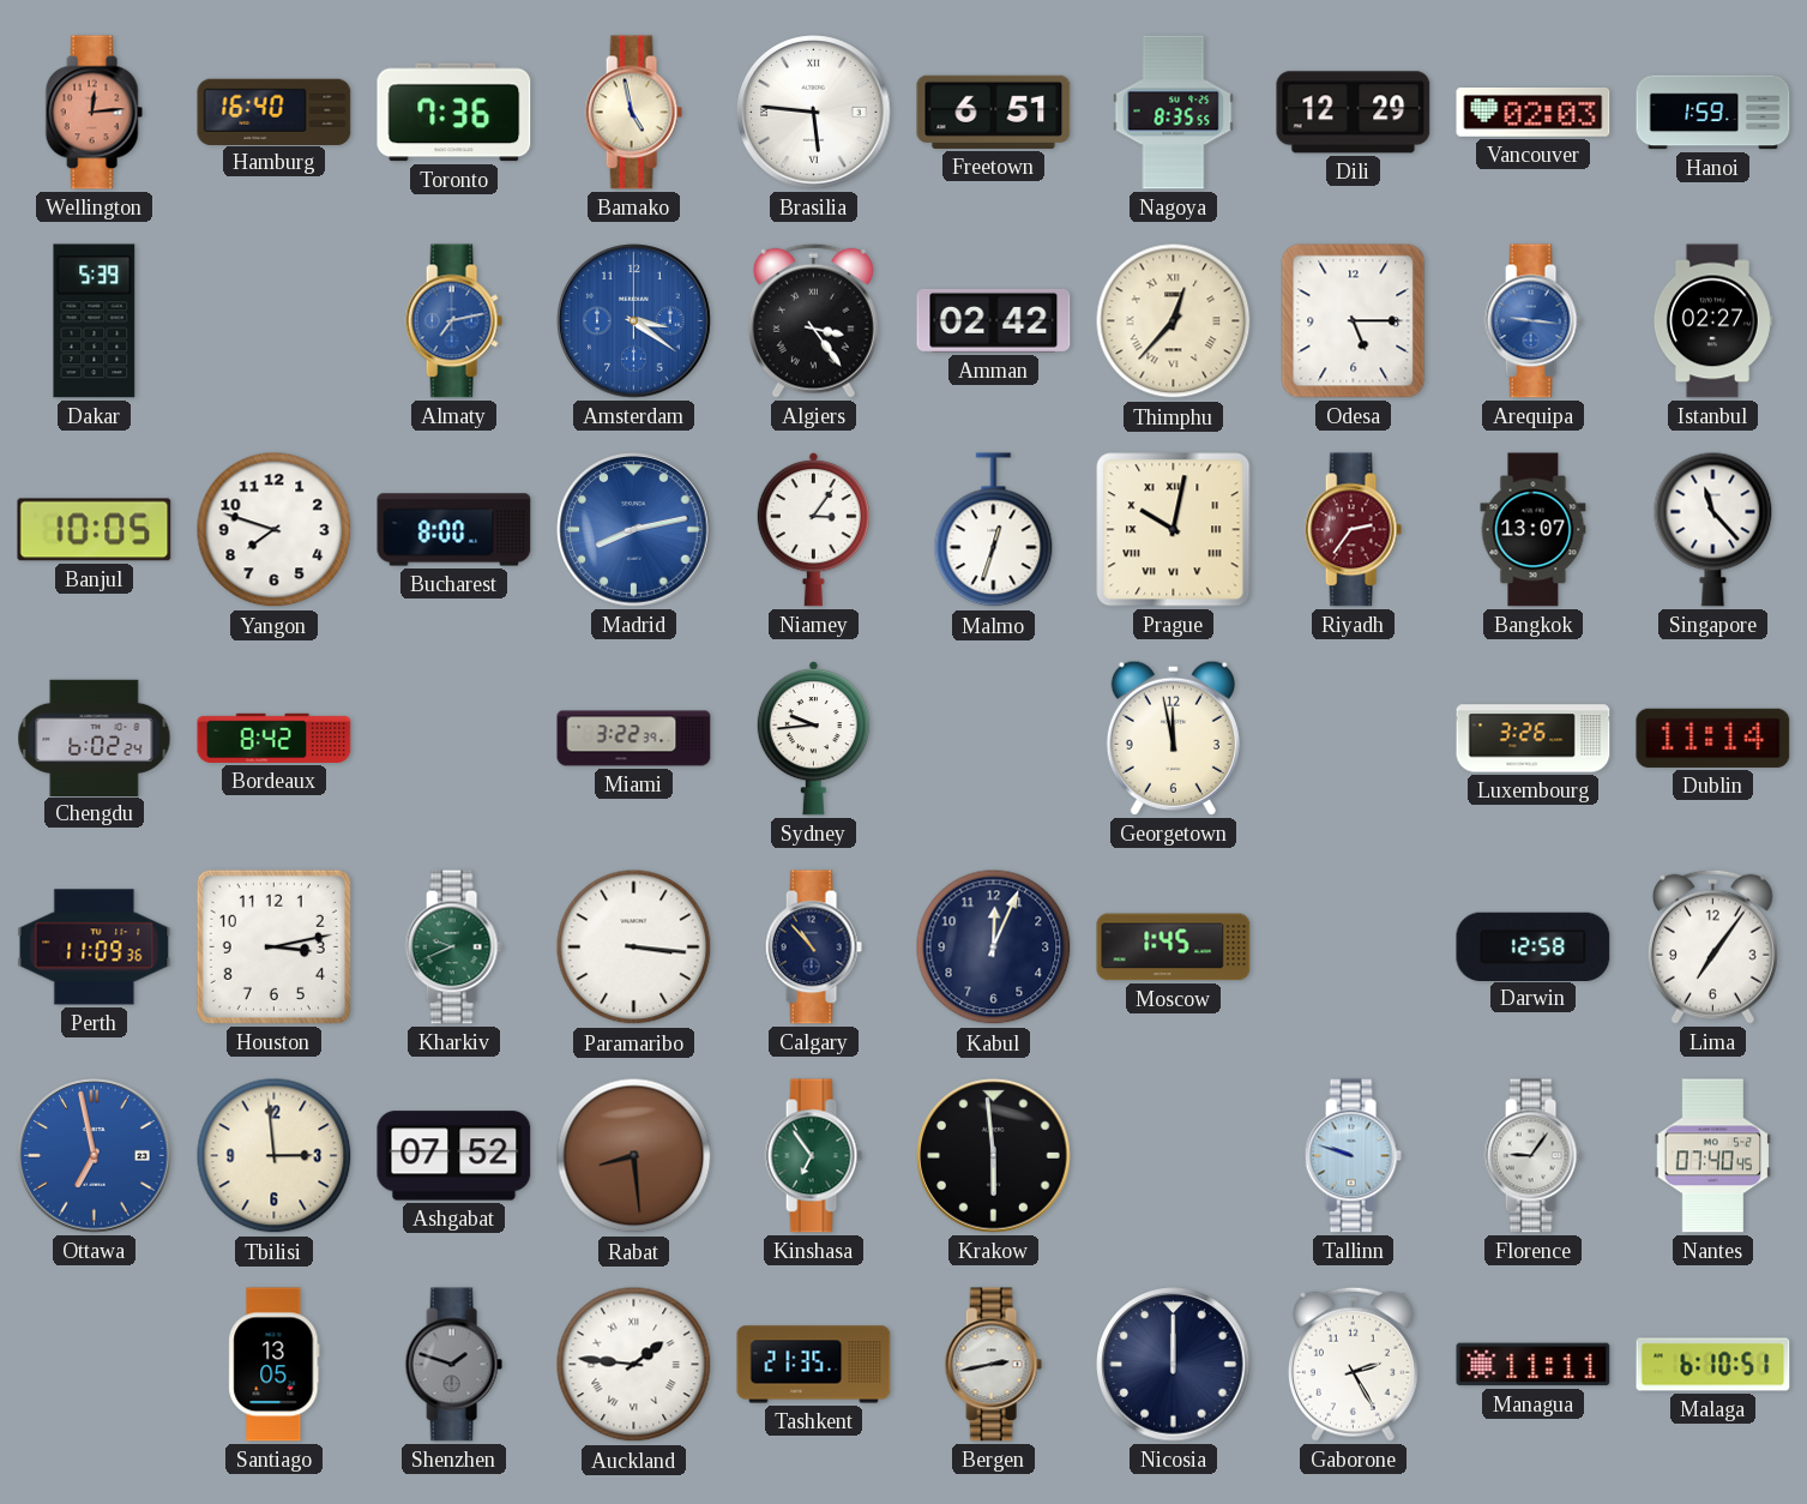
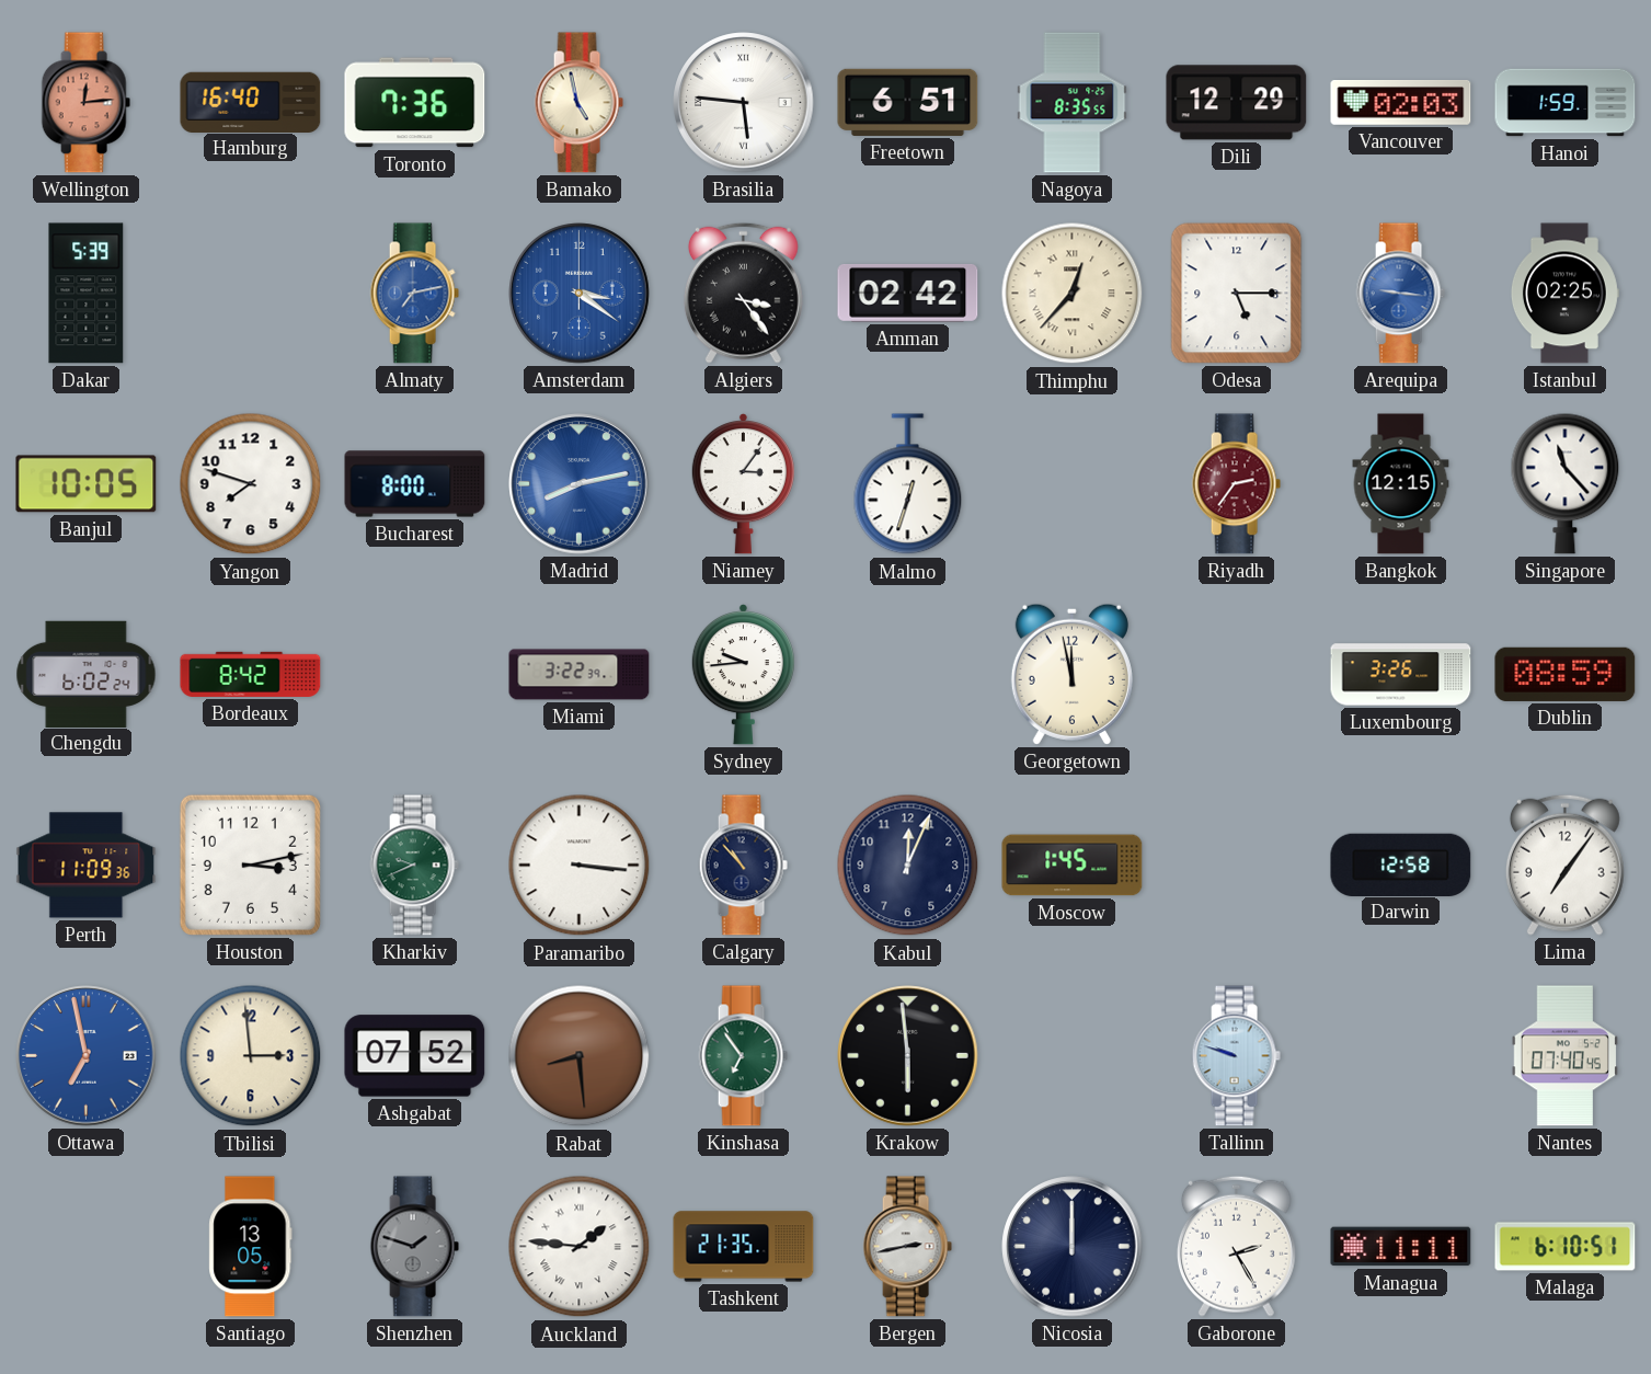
Istanbul: 02:27 -> 02:25 (1564, 294)
Prague: 10:02 -> none (1174, 530)
Bangkok: 13:07 -> 12:15 (1401, 484)
Dublin: 11:14 -> 08:59 (1566, 674)
Florence: 9:06 -> none (1532, 1156)
